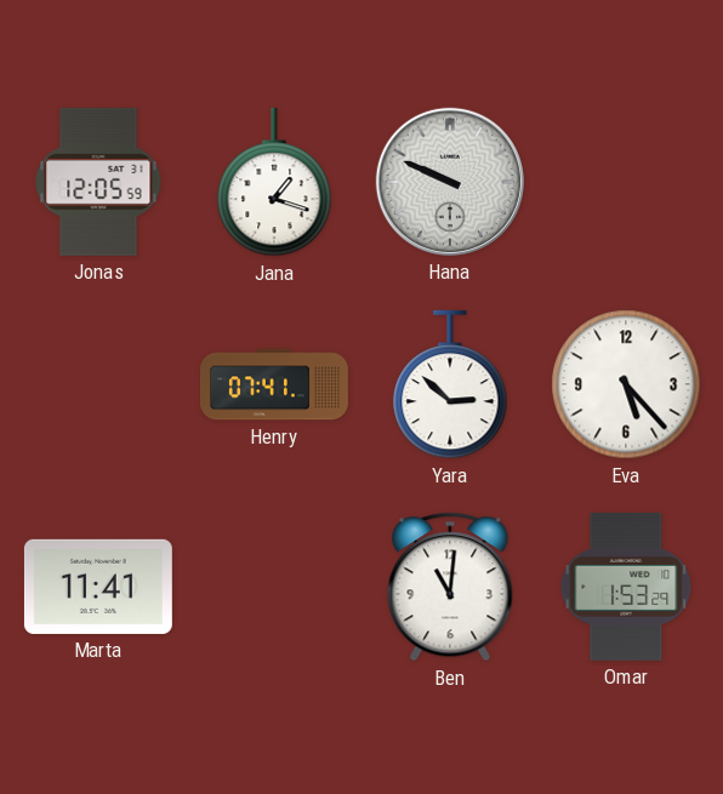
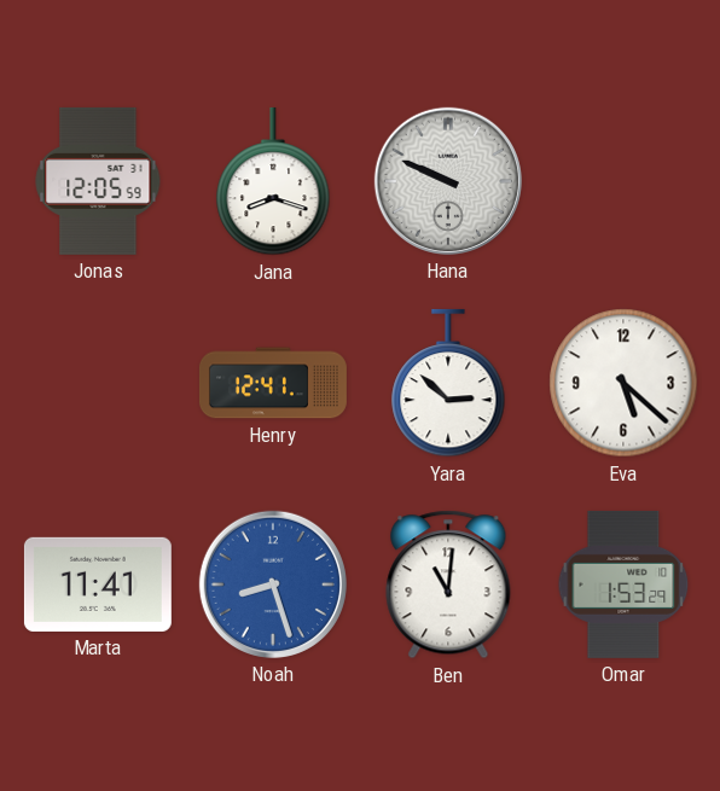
Jana: 1:18 -> 8:18 (273, 181)
Henry: 07:41 -> 12:41 (273, 383)
Eva: 5:23 -> 5:22 (623, 383)
Noah: none -> 8:27 (273, 584)
